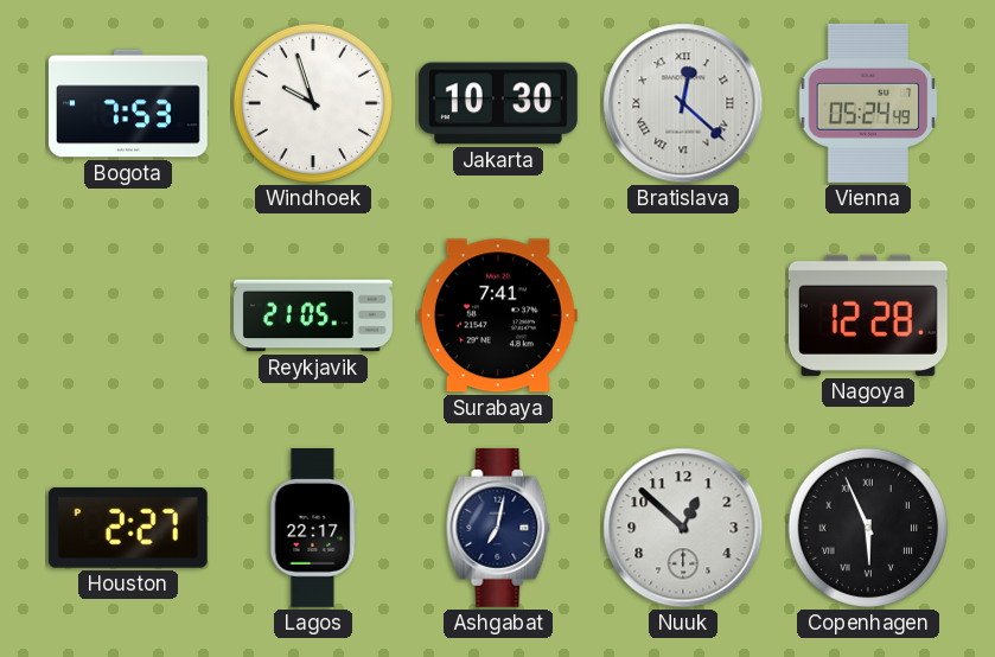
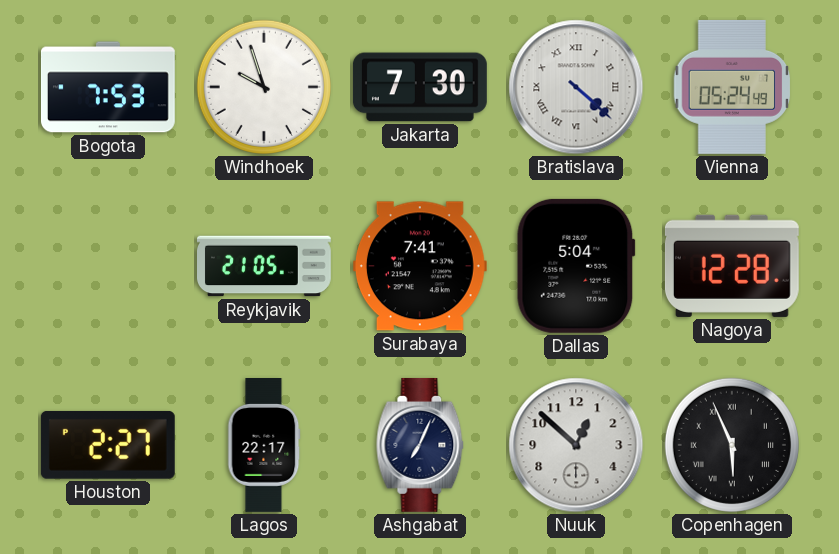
Jakarta: 10:30 -> 7:30 (420, 87)
Bratislava: 12:22 -> 4:22 (576, 87)
Dallas: none -> 5:04 (576, 266)
Ashgabat: 7:02 -> 7:04 (420, 445)
